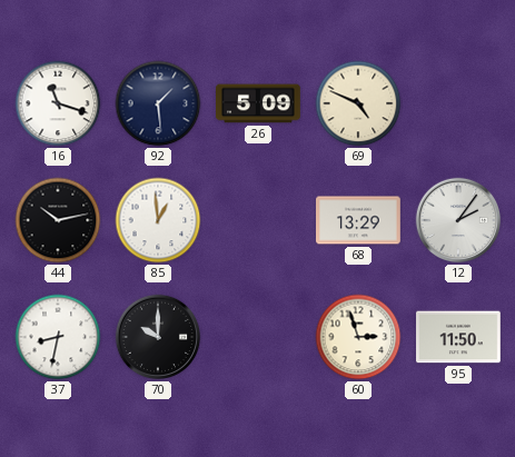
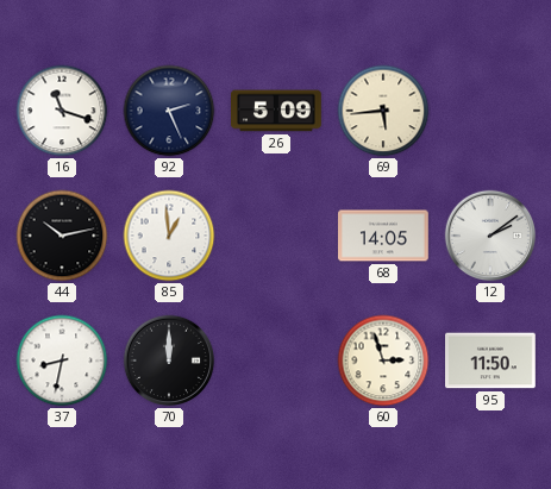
92: 1:29 -> 2:26 (169, 111)
69: 4:49 -> 5:44 (383, 111)
68: 13:29 -> 14:05 (384, 236)
12: 2:06 -> 2:09 (490, 236)
70: 10:00 -> 12:00 (169, 361)
